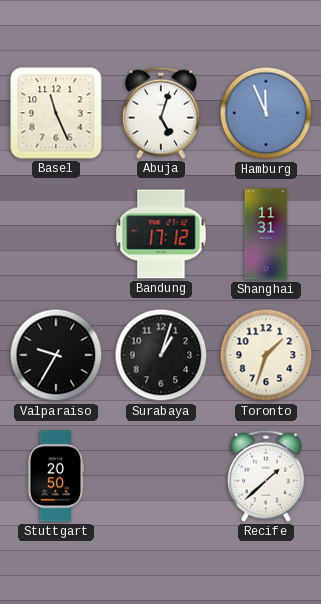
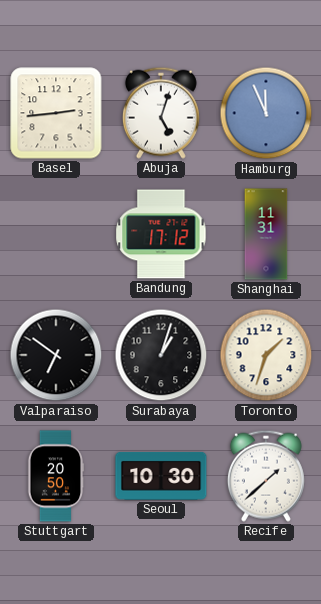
Basel: 11:26 -> 2:44 (56, 113)
Valparaiso: 9:35 -> 6:51 (56, 355)
Seoul: none -> 10:30 (161, 476)
